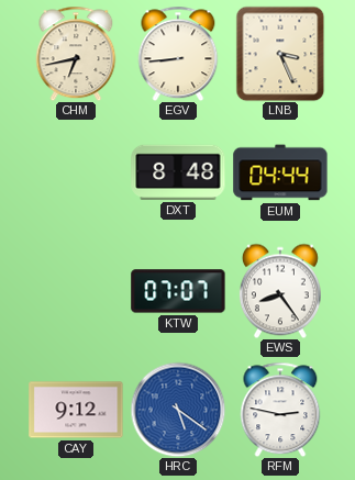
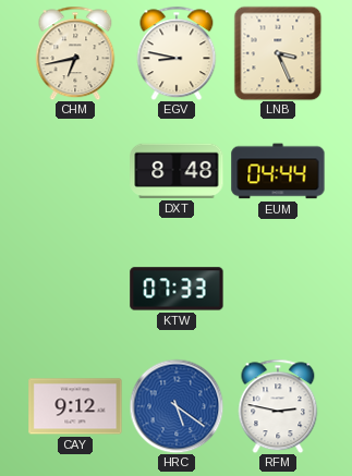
EGV: 8:44 -> 8:47 (177, 53)
KTW: 07:07 -> 07:33 (177, 289)
EWS: 8:24 -> none (280, 291)
